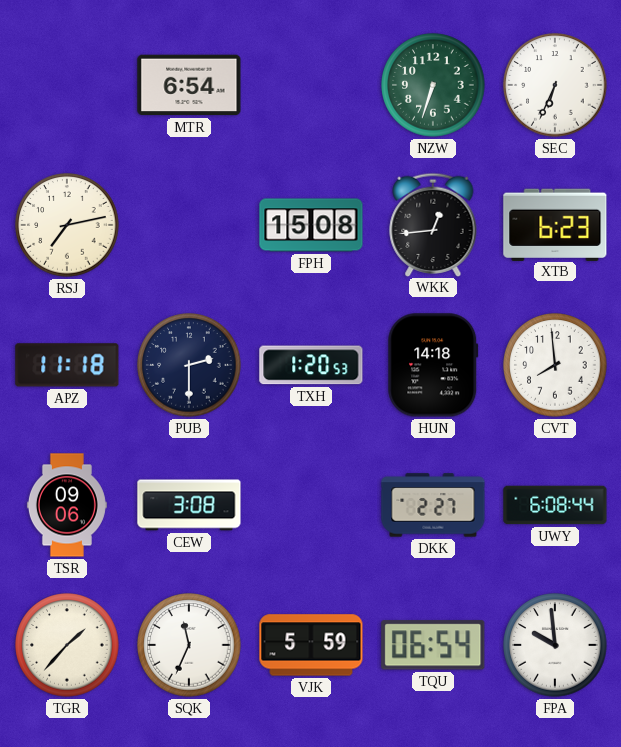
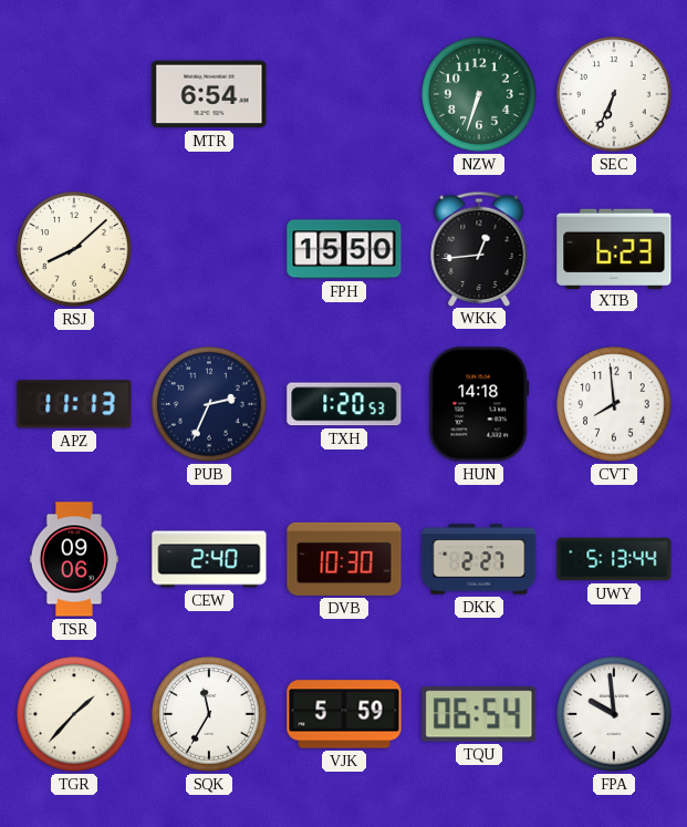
RSJ: 7:13 -> 8:08 (74, 249)
FPH: 15:08 -> 15:50 (344, 249)
APZ: 11:18 -> 11:13 (74, 404)
PUB: 2:30 -> 2:34 (209, 404)
CEW: 3:08 -> 2:40 (209, 559)
DVB: none -> 10:30 (344, 559)
UWY: 6:08 -> 5:13 (614, 559)
SQK: 11:34 -> 11:35 (209, 714)
